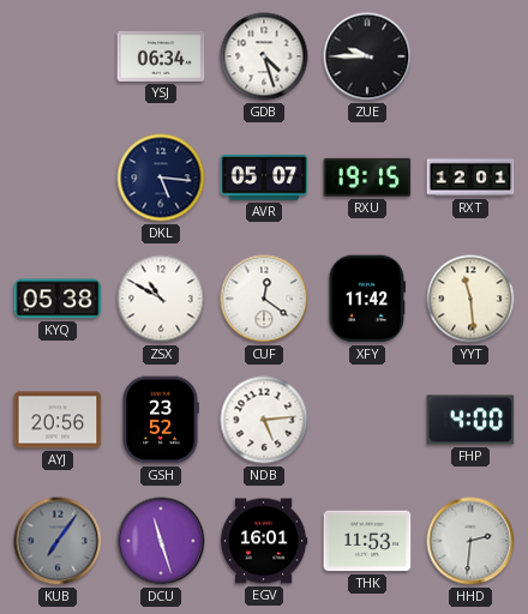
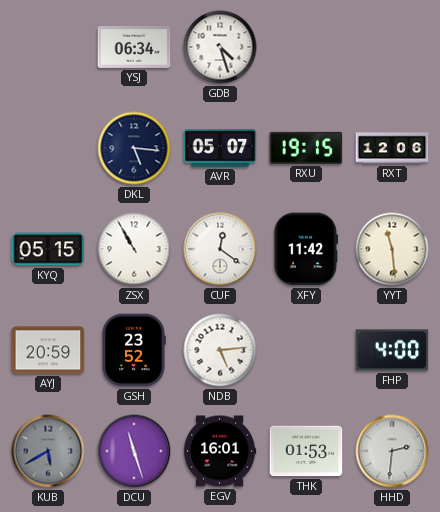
ZUE: 9:45 -> none (367, 56)
RXT: 12:01 -> 12:06 (392, 148)
KYQ: 05:38 -> 05:15 (48, 249)
ZSX: 10:50 -> 10:55 (134, 249)
AYJ: 20:56 -> 20:59 (48, 350)
KUB: 7:06 -> 5:40 (48, 451)
THK: 11:53 -> 01:53 (306, 451)
